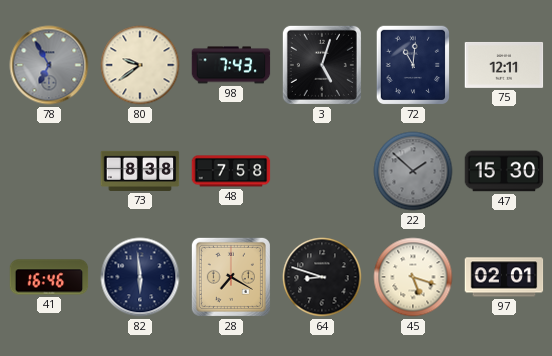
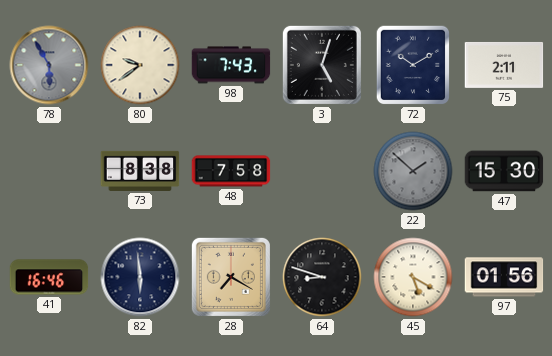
78: 6:55 -> 5:55 (49, 65)
72: 11:01 -> 10:10 (413, 65)
75: 12:11 -> 2:11 (504, 65)
45: 5:18 -> 5:20 (413, 277)
97: 02:01 -> 01:56 (504, 277)
